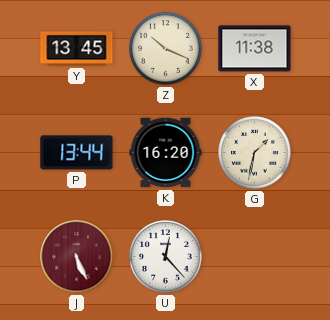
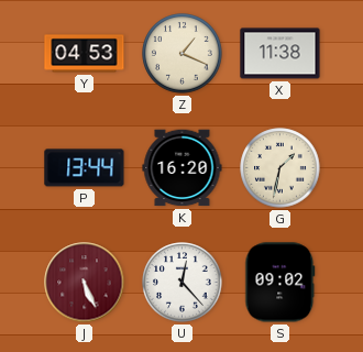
Y: 13:45 -> 04:53 (85, 54)
Z: 10:19 -> 1:19 (183, 54)
S: none -> 09:02 (280, 283)
